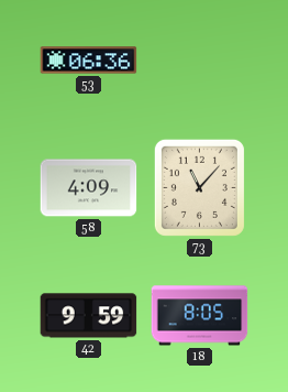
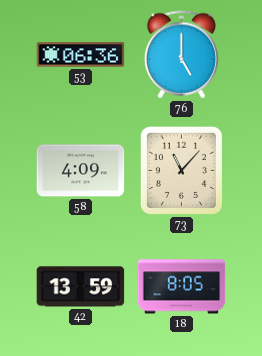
76: none -> 5:00 (181, 55)
42: 9:59 -> 13:59 (81, 287)
